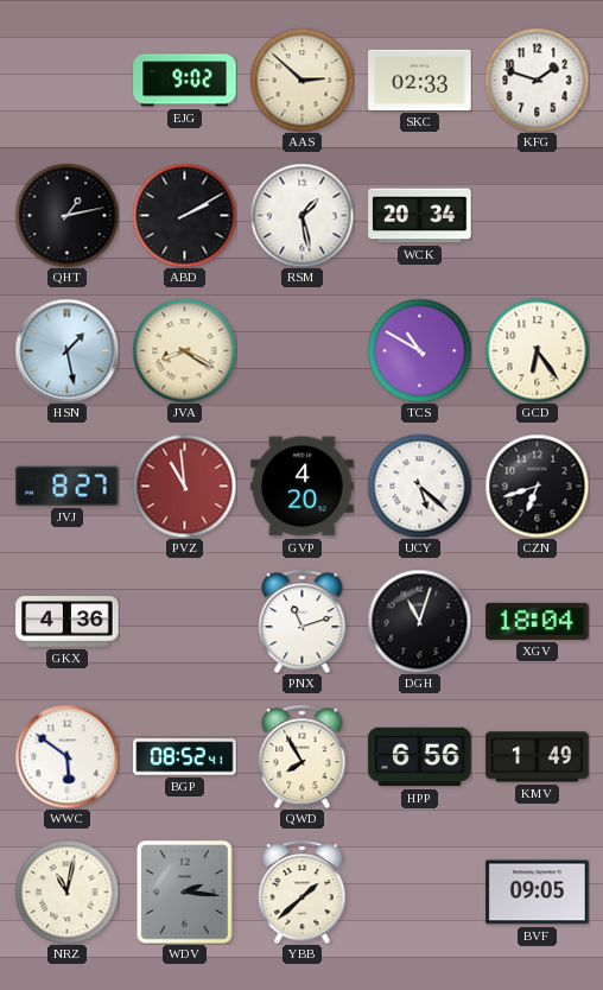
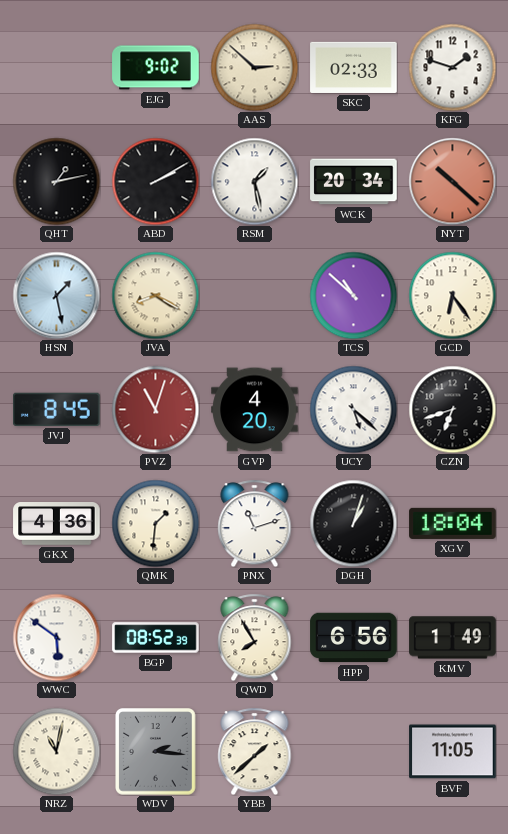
NYT: none -> 10:22 (452, 181)
TCS: 10:50 -> 10:52 (353, 295)
JVJ: 8:27 -> 8:45 (57, 409)
PVZ: 10:59 -> 11:03 (155, 409)
QMK: none -> 1:31 (155, 523)
DGH: 11:03 -> 1:03 (353, 523)
BGP: 08:52:41 -> 08:52:39 (156, 638)
BVF: 09:05 -> 11:05 (453, 752)
